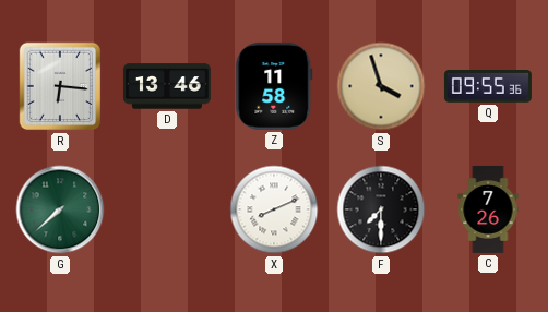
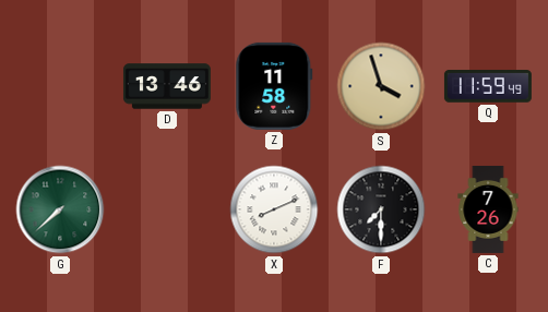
R: 6:16 -> none (60, 86)
Q: 09:55 -> 11:59 (488, 86)
